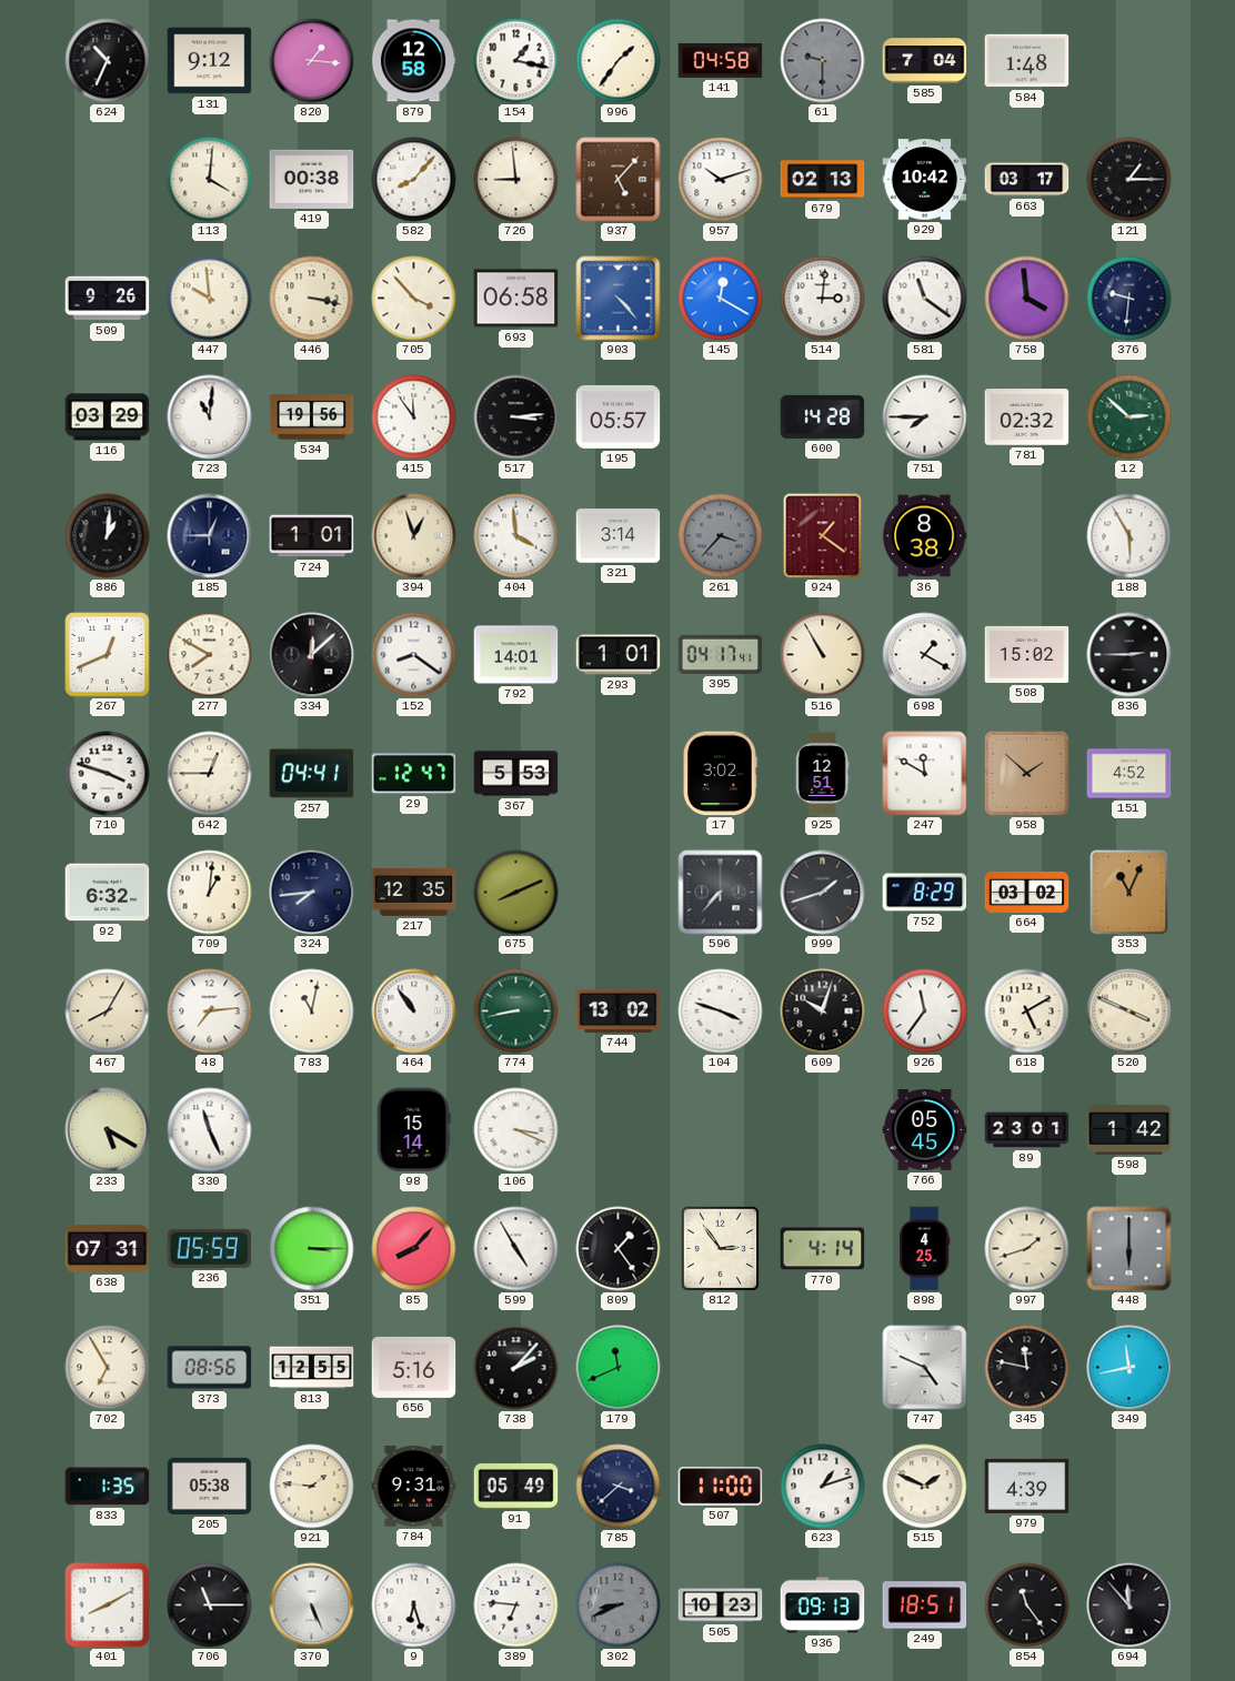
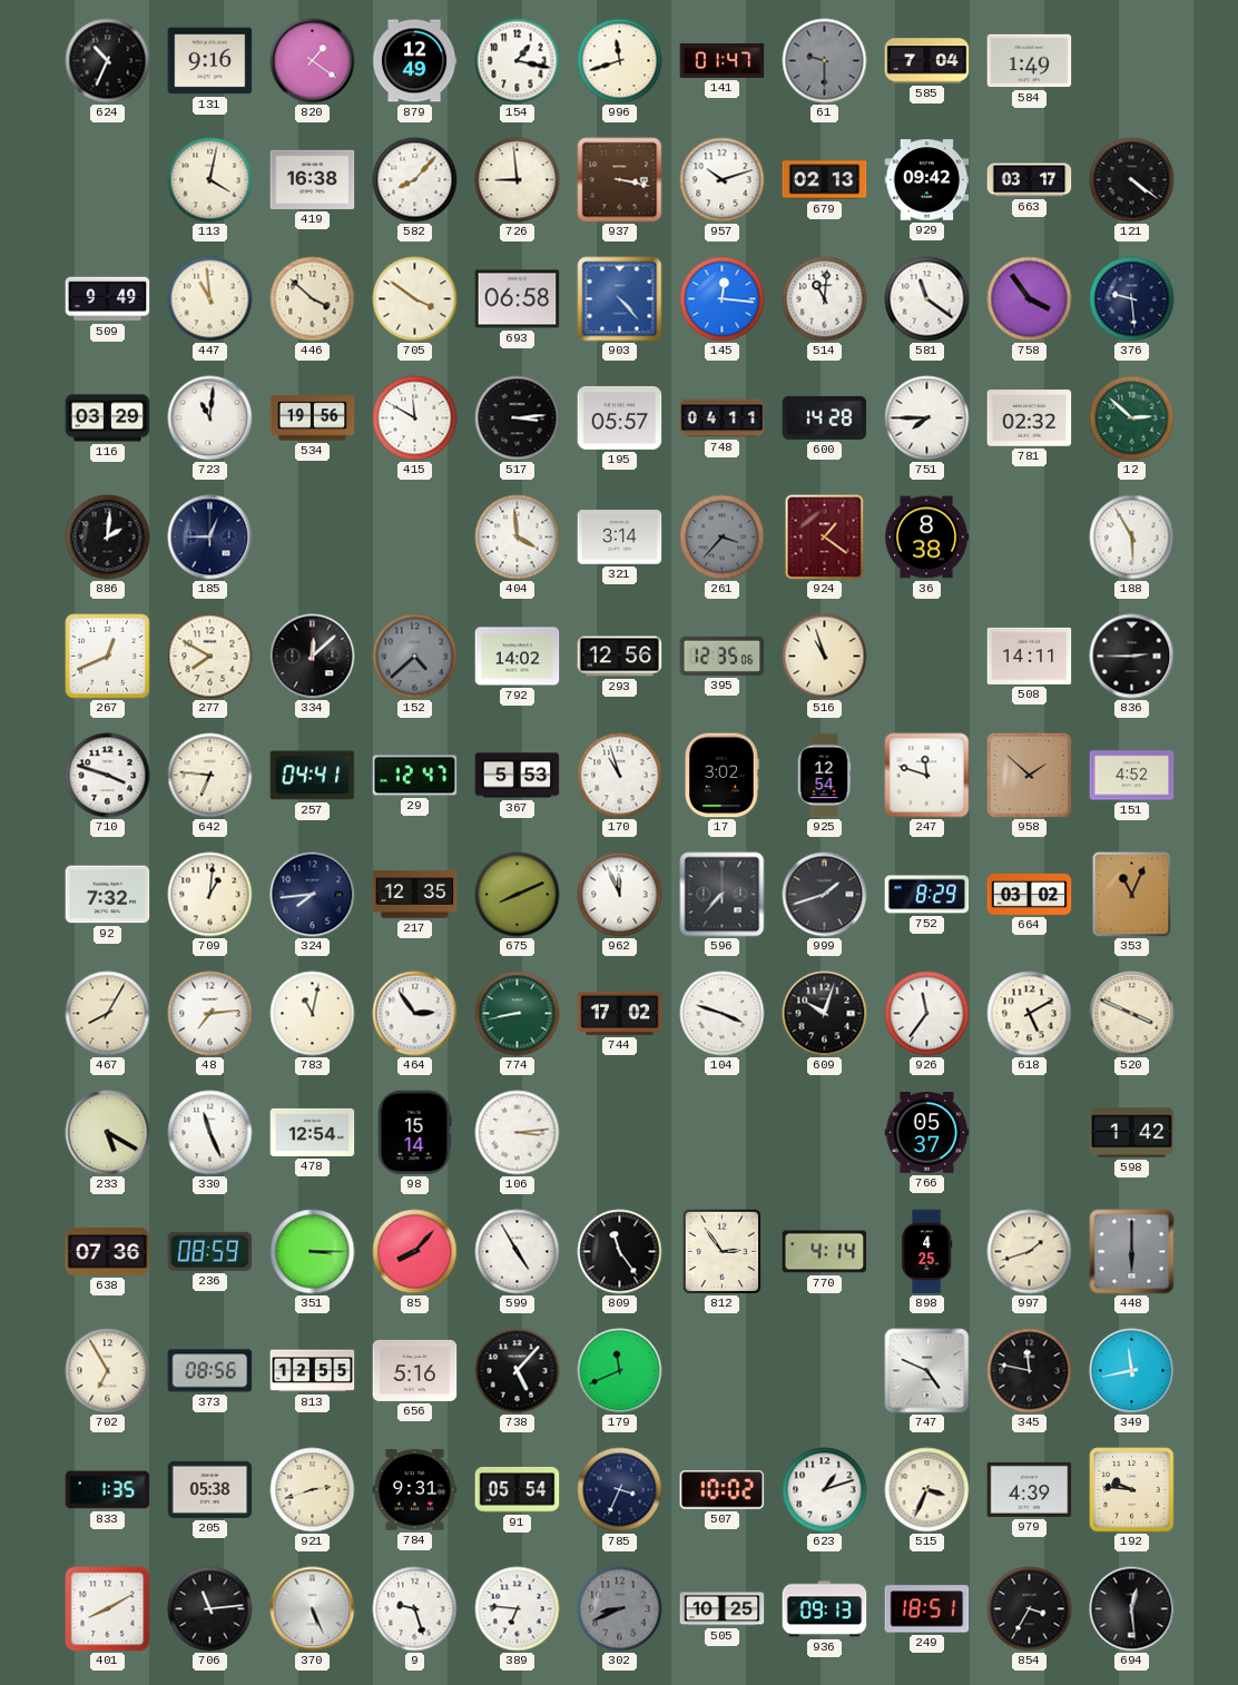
131: 9:12 -> 9:16 (210, 61)
820: 1:16 -> 1:21 (313, 61)
879: 12:58 -> 12:49 (414, 61)
996: 1:36 -> 11:42 (620, 61)
141: 04:58 -> 01:47 (723, 60)
584: 1:48 -> 1:49 (1030, 61)
113: 4:01 -> 4:02 (210, 180)
419: 00:38 -> 16:38 (313, 179)
937: 5:07 -> 3:17 (620, 180)
929: 10:42 -> 09:42 (927, 180)
121: 1:15 -> 4:21 (1132, 180)
509: 9:26 -> 9:49 (108, 299)
447: 9:59 -> 10:59 (210, 299)
446: 3:17 -> 3:52 (313, 299)
705: 3:53 -> 3:51 (415, 299)
145: 12:20 -> 12:16 (723, 299)
514: 3:01 -> 11:01 (825, 299)
758: 3:59 -> 3:54 (1030, 299)
376: 9:31 -> 9:29 (1132, 299)
415: 11:54 -> 11:50 (415, 418)
748: none -> 04:11 (723, 418)
886: 1:01 -> 2:01 (108, 538)
724: 1:01 -> none (312, 536)
394: 12:57 -> none (414, 536)
152: 8:21 -> 4:38 (415, 657)
152 dial: white -> grey (415, 657)
792: 14:01 -> 14:02 (518, 657)
293: 1:01 -> 12:56 (620, 657)
395: 04:17 -> 12:35 (723, 656)
516: 10:55 -> 10:57 (825, 657)
698: 1:20 -> none (925, 655)
508: 15:02 -> 14:11 (1030, 656)
642: 12:45 -> 6:46 (210, 776)
170: none -> 10:57 (620, 776)
925: 12:51 -> 12:54 (824, 776)
247: 11:50 -> 11:48 (927, 776)
92: 6:32 -> 7:32 (108, 895)
962: none -> 11:56 (620, 895)
464: 10:54 -> 2:54 (415, 1014)
744: 13:02 -> 17:02 (620, 1013)
478: none -> 12:54 (313, 1132)
106: 3:19 -> 3:14 (518, 1133)
766: 05:45 -> 05:37 (927, 1133)
89: 23:01 -> none (1027, 1130)
638: 07:31 -> 07:36 (108, 1251)
236: 05:59 -> 08:59 (210, 1251)
809: 1:24 -> 11:24 (620, 1252)
738: 2:07 -> 5:07 (518, 1371)
921: 1:46 -> 2:42 (313, 1490)
91: 05:49 -> 05:54 (518, 1490)
785: 3:38 -> 3:34 (620, 1490)
507: 11:00 -> 10:02 (723, 1490)
515: 1:49 -> 3:34 (927, 1490)
192: none -> 9:46 (1132, 1490)
706: 11:15 -> 11:14 (210, 1609)
9: 6:27 -> 9:27 (415, 1609)
505: 10:23 -> 10:25 (723, 1609)
854: 11:24 -> 3:35 (1030, 1609)
694: 11:53 -> 12:29 (1132, 1609)
